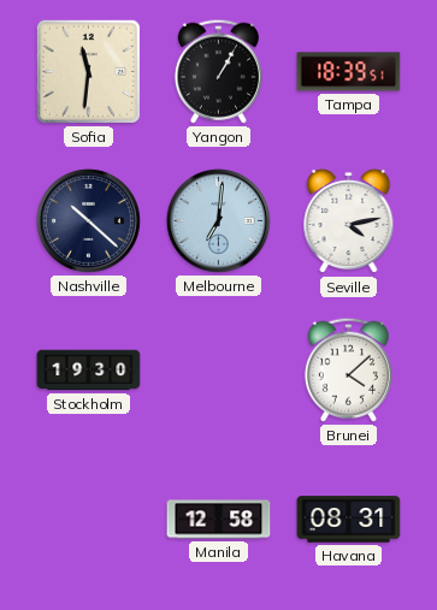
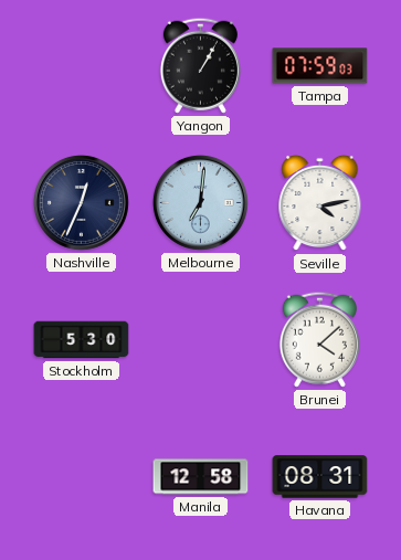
Sofia: 11:31 -> none (88, 71)
Tampa: 18:39 -> 07:59 (320, 66)
Nashville: 10:22 -> 12:34 (81, 202)
Stockholm: 19:30 -> 5:30 (82, 340)
